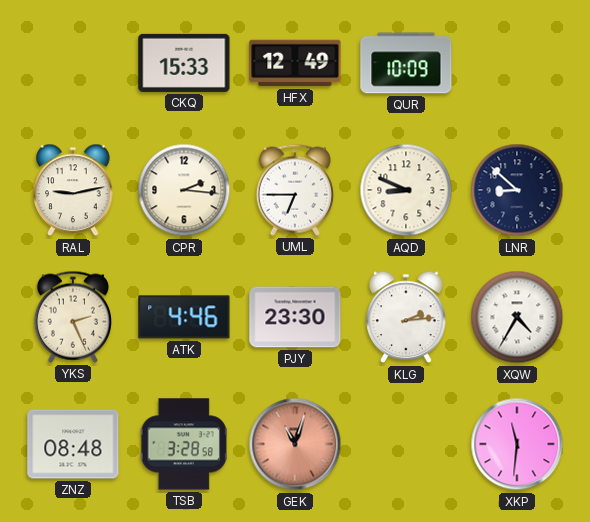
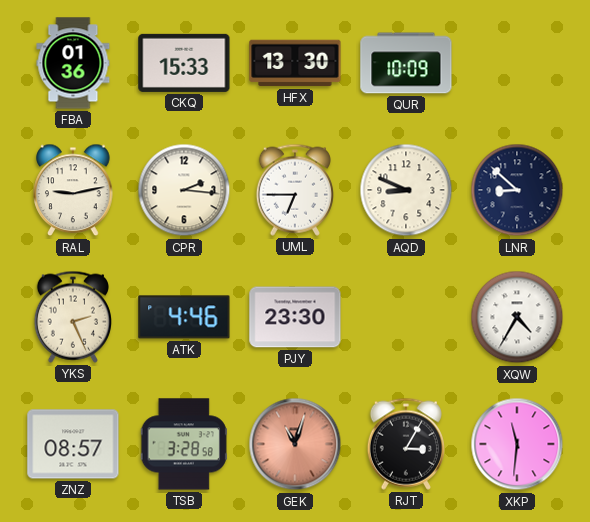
FBA: none -> 01:36 (73, 63)
HFX: 12:49 -> 13:30 (295, 63)
KLG: 2:14 -> none (406, 317)
ZNZ: 08:48 -> 08:57 (73, 444)
RJT: none -> 3:05 (406, 444)
